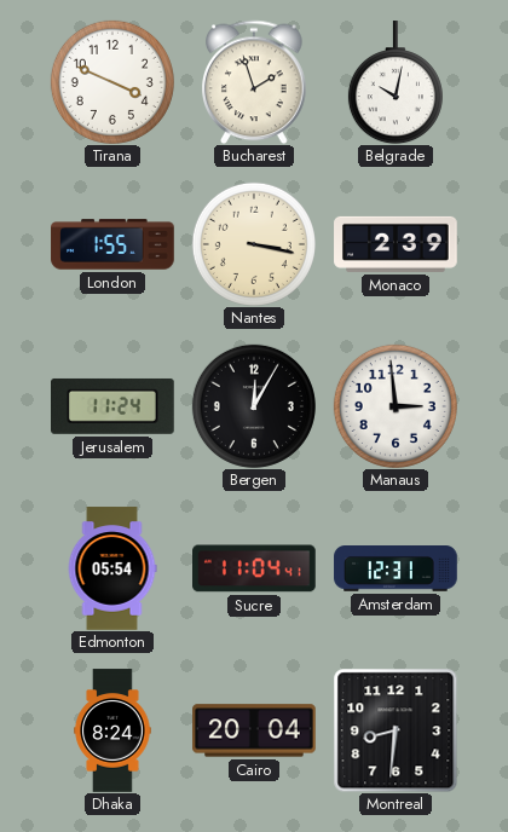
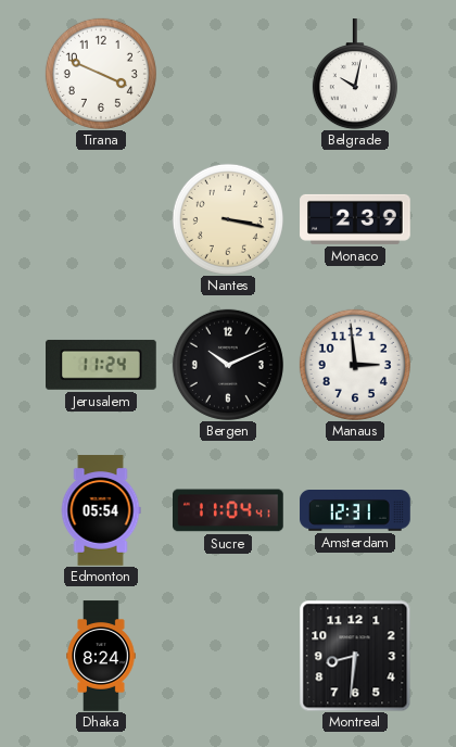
Bucharest: 1:57 -> none (255, 82)
London: 1:55 -> none (112, 244)
Bergen: 12:05 -> 10:11 (228, 365)
Cairo: 20:04 -> none (254, 730)
